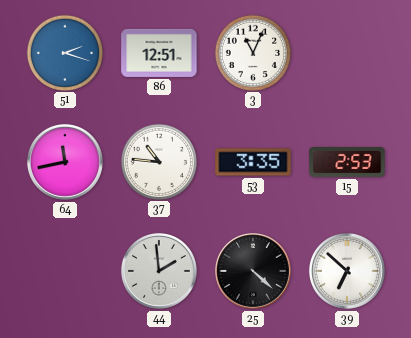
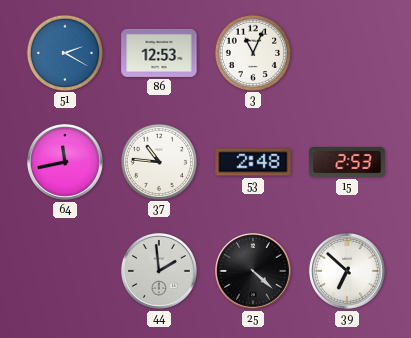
51: 2:18 -> 2:20 (64, 52)
86: 12:51 -> 12:53 (159, 53)
53: 3:35 -> 2:48 (253, 162)
